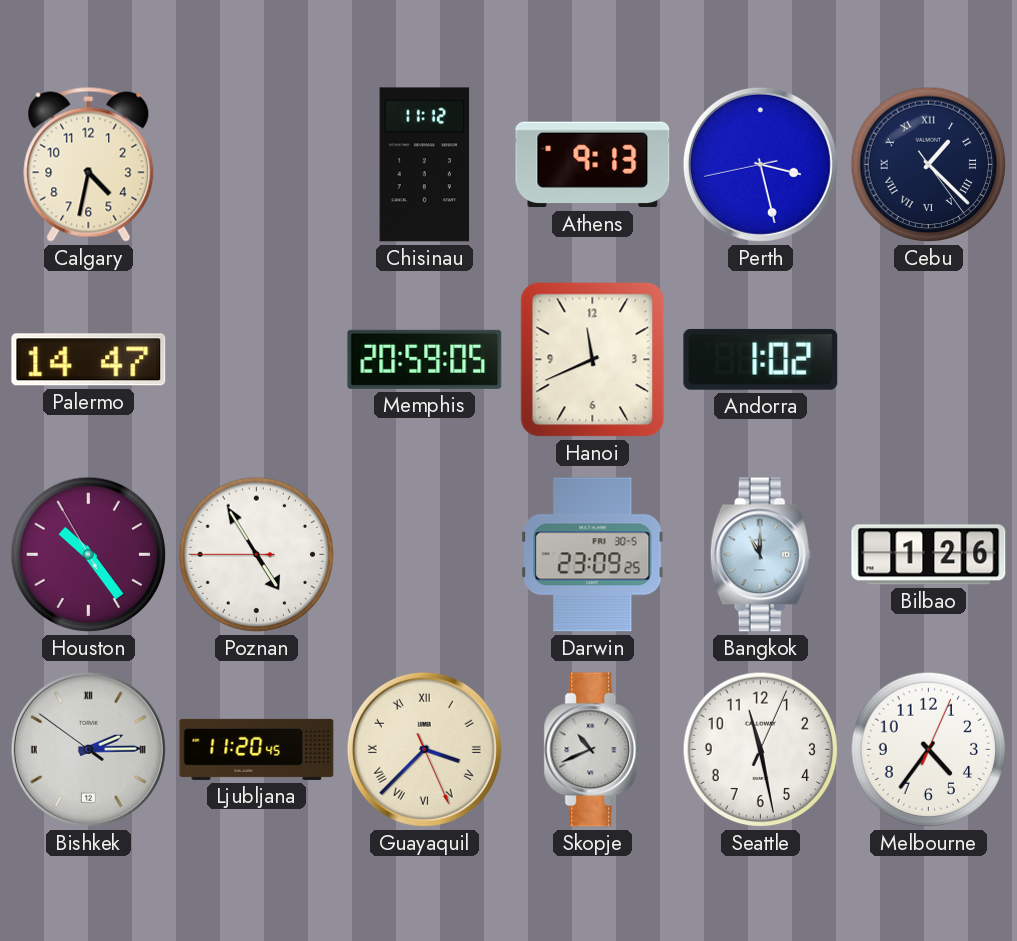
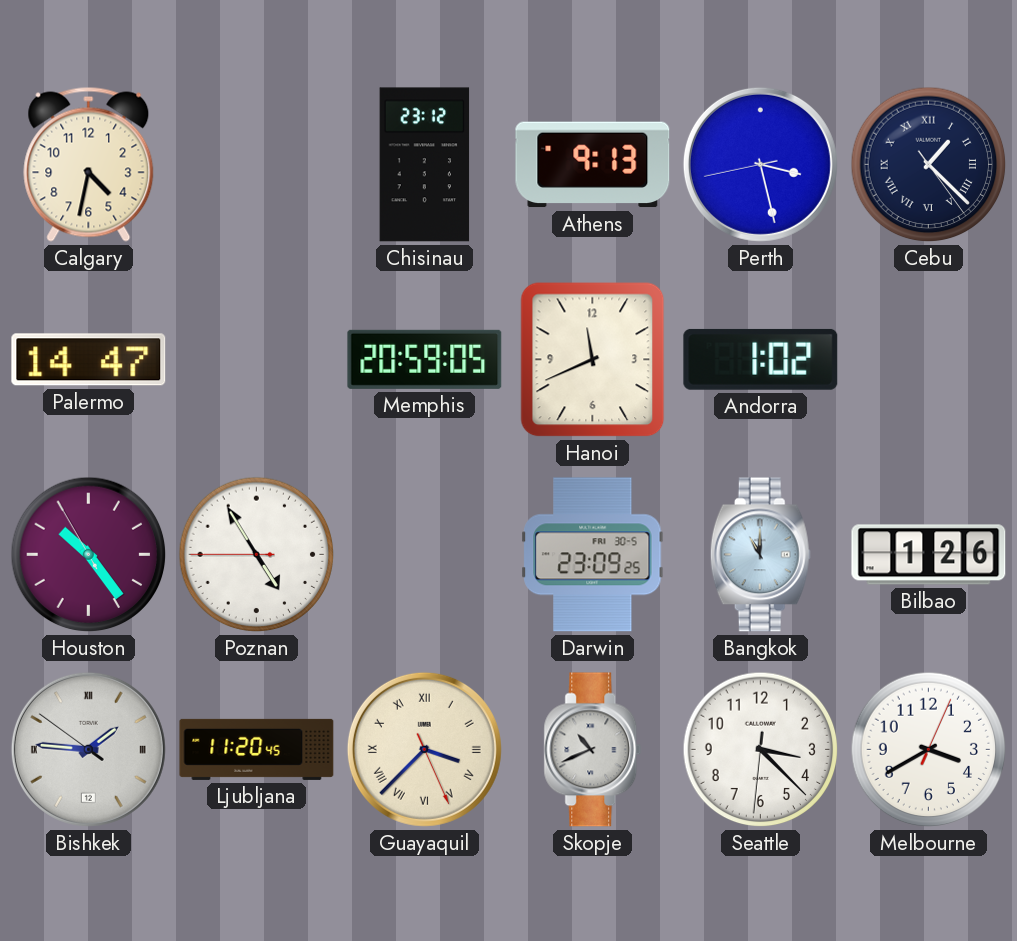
Chisinau: 11:12 -> 23:12 (425, 165)
Bishkek: 2:14 -> 1:45 (88, 749)
Seattle: 11:28 -> 3:22 (761, 750)
Melbourne: 4:36 -> 3:40 (929, 750)
